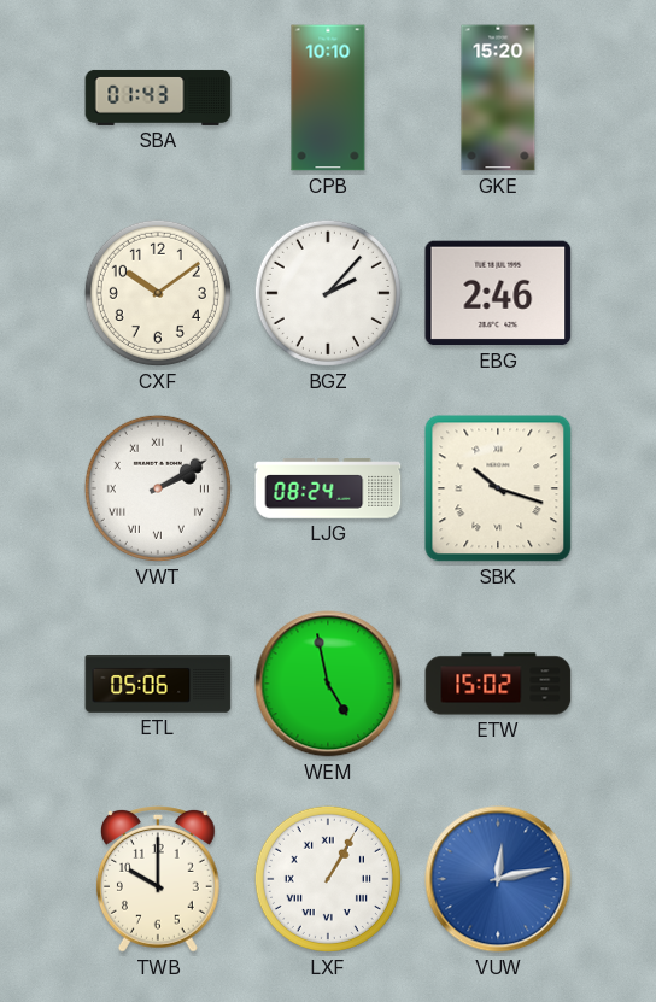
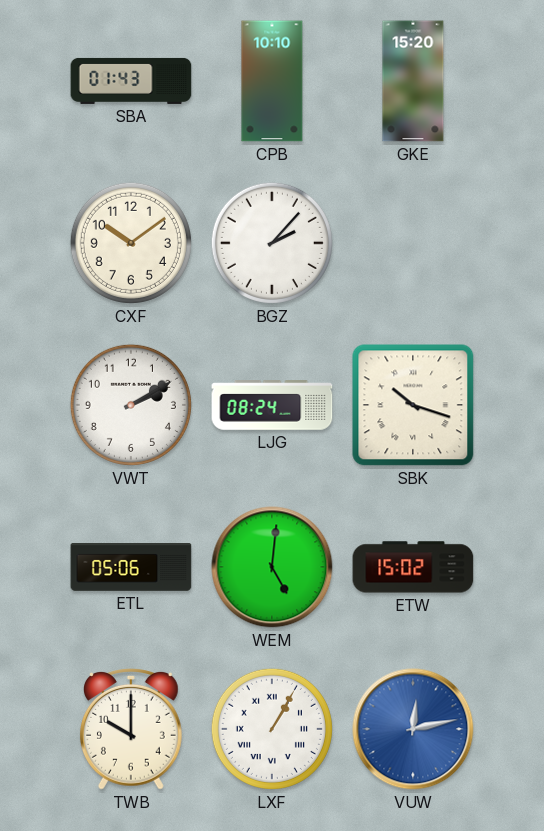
EBG: 2:46 -> none (498, 293)
VWT numerals: Roman -> Arabic (131, 405)
WEM: 4:58 -> 5:01 (272, 567)
